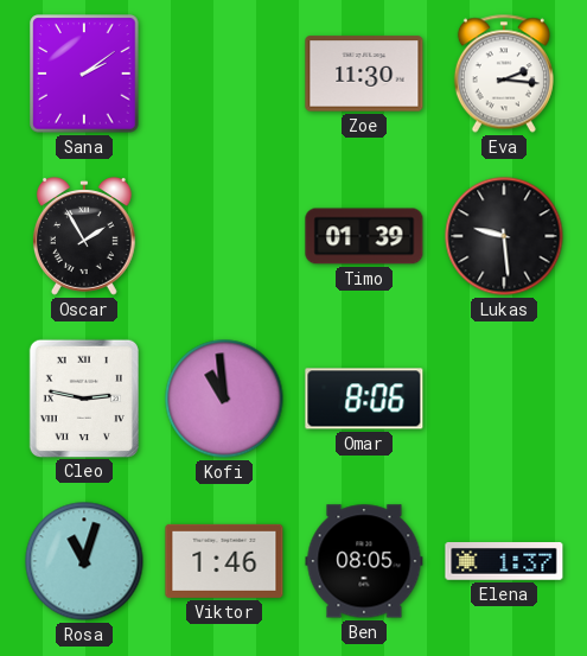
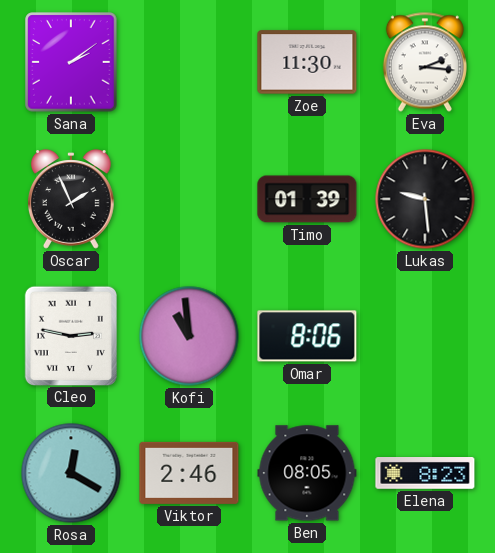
Oscar: 1:55 -> 1:56 (71, 199)
Rosa: 11:03 -> 12:20 (71, 473)
Viktor: 1:46 -> 2:46 (189, 473)
Elena: 1:37 -> 8:23 (425, 473)
